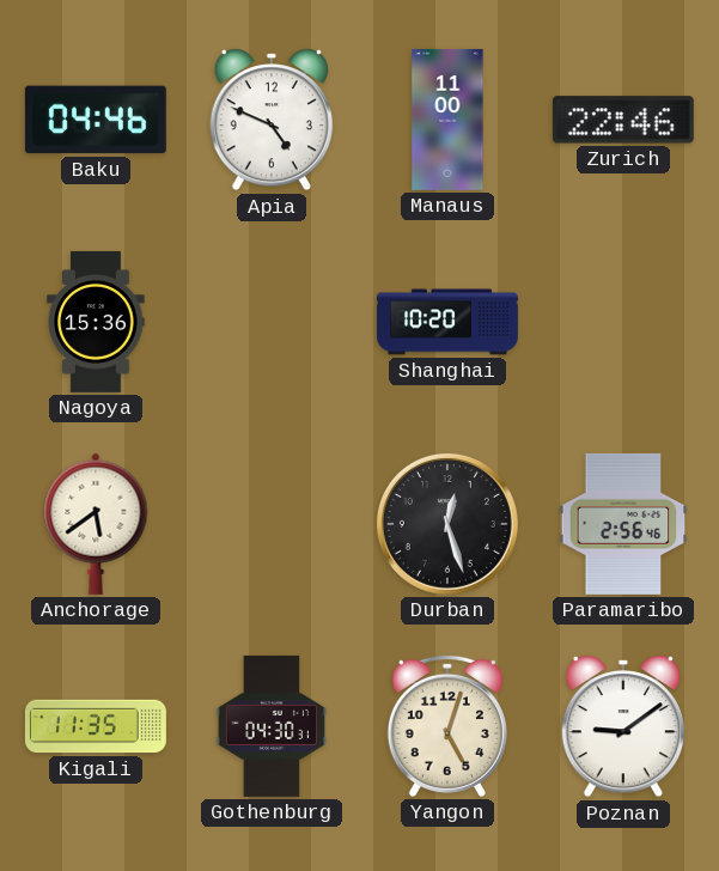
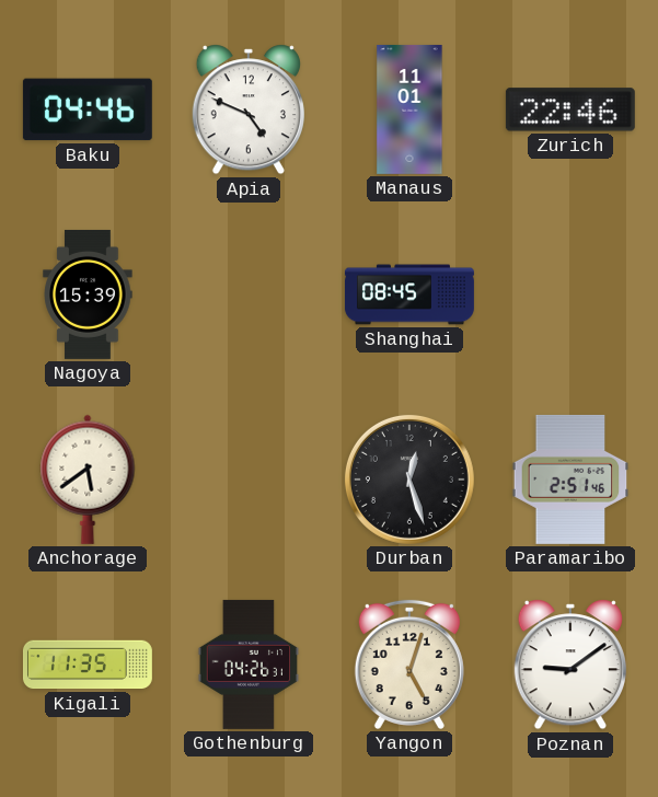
Manaus: 11:00 -> 11:01 (409, 109)
Nagoya: 15:36 -> 15:39 (88, 294)
Shanghai: 10:20 -> 08:45 (409, 294)
Paramaribo: 2:56 -> 2:51 (570, 480)
Gothenburg: 04:30 -> 04:26 (249, 665)
